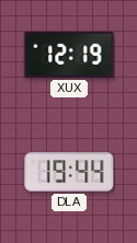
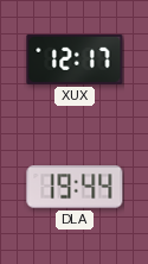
XUX: 12:19 -> 12:17 (75, 59)
